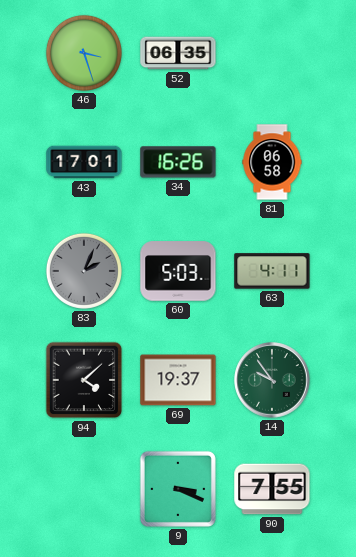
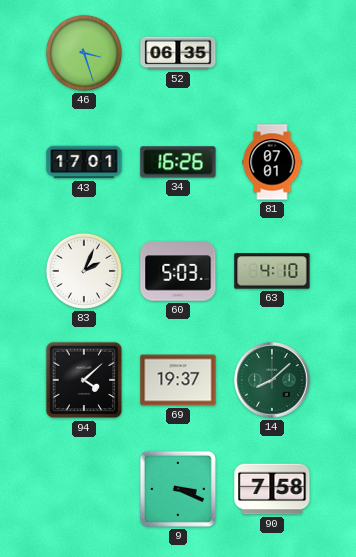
81: 06:58 -> 07:01 (272, 162)
83 dial: grey -> white (84, 271)
63: 4:11 -> 4:10 (272, 271)
14: 9:54 -> 8:08 (272, 380)
90: 7:55 -> 7:58 (272, 489)
